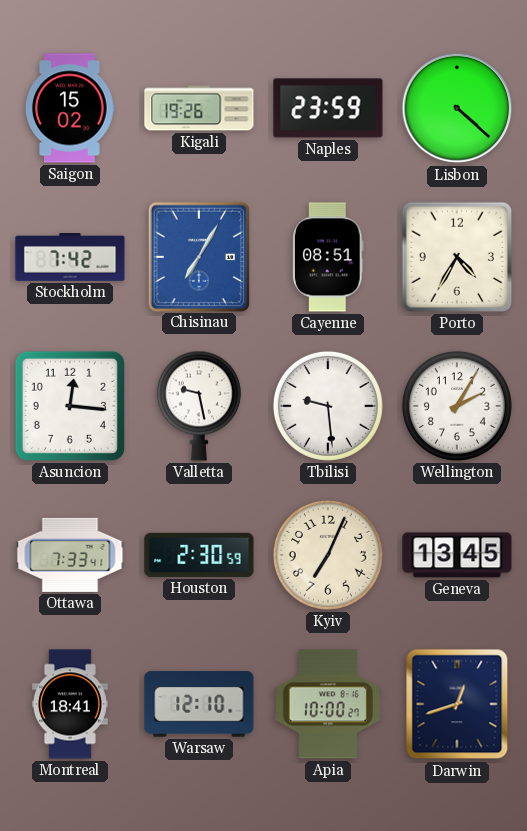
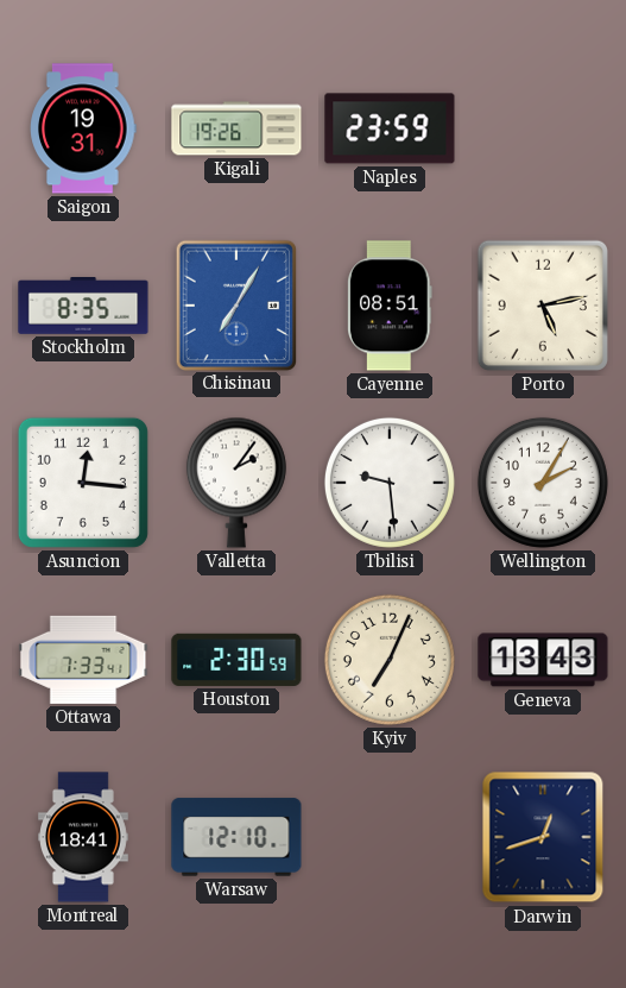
Saigon: 15:02 -> 19:31 (83, 128)
Lisbon: 4:22 -> none (457, 108)
Stockholm: 7:42 -> 8:35 (83, 307)
Porto: 4:35 -> 5:13 (543, 306)
Valletta: 9:28 -> 2:06 (236, 483)
Geneva: 13:45 -> 13:43 (543, 660)
Apia: 10:00 -> none (328, 704)
